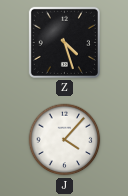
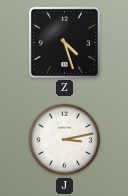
J: 4:07 -> 3:13 (65, 140)
